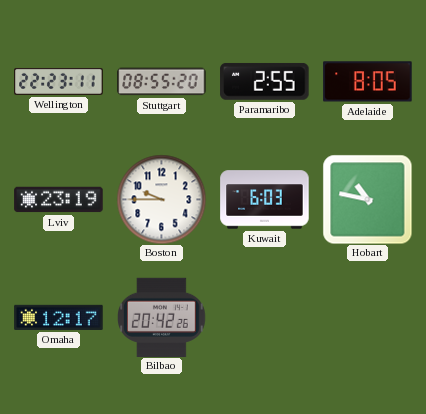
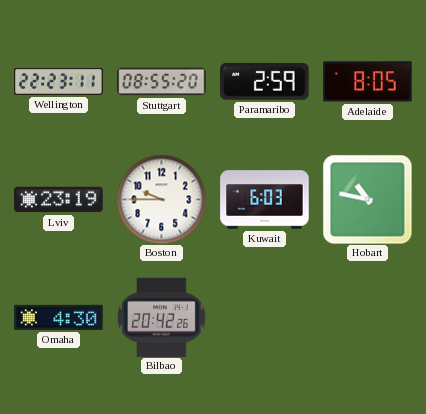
Paramaribo: 2:55 -> 2:59 (265, 81)
Omaha: 12:17 -> 4:30 (59, 317)
